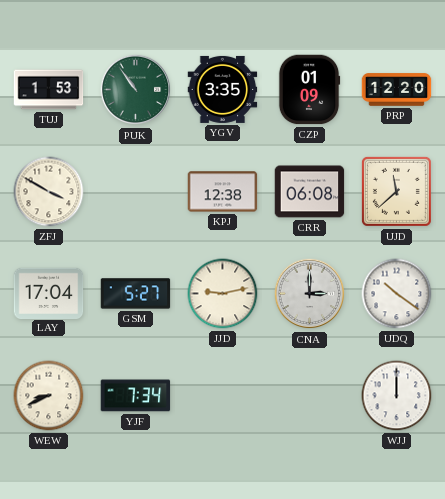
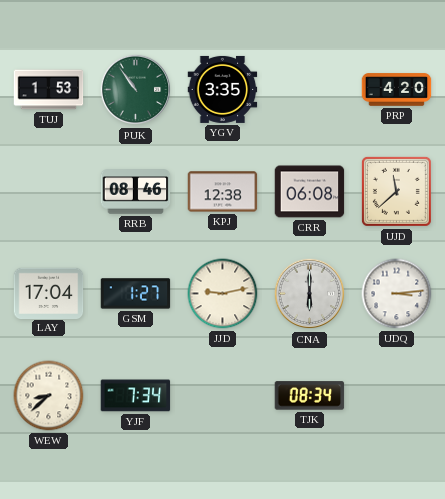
CZP: 01:09 -> none (309, 90)
PRP: 12:20 -> 4:20 (397, 90)
ZFJ: 3:50 -> none (49, 192)
RRB: none -> 08:46 (136, 192)
GSM: 5:27 -> 1:27 (136, 294)
CNA: 3:00 -> 6:00 (310, 294)
UDQ: 10:21 -> 3:14 (397, 294)
WEW: 8:41 -> 8:38 (49, 396)
TJK: none -> 08:34 (310, 396)
WJJ: 12:00 -> none (397, 396)
